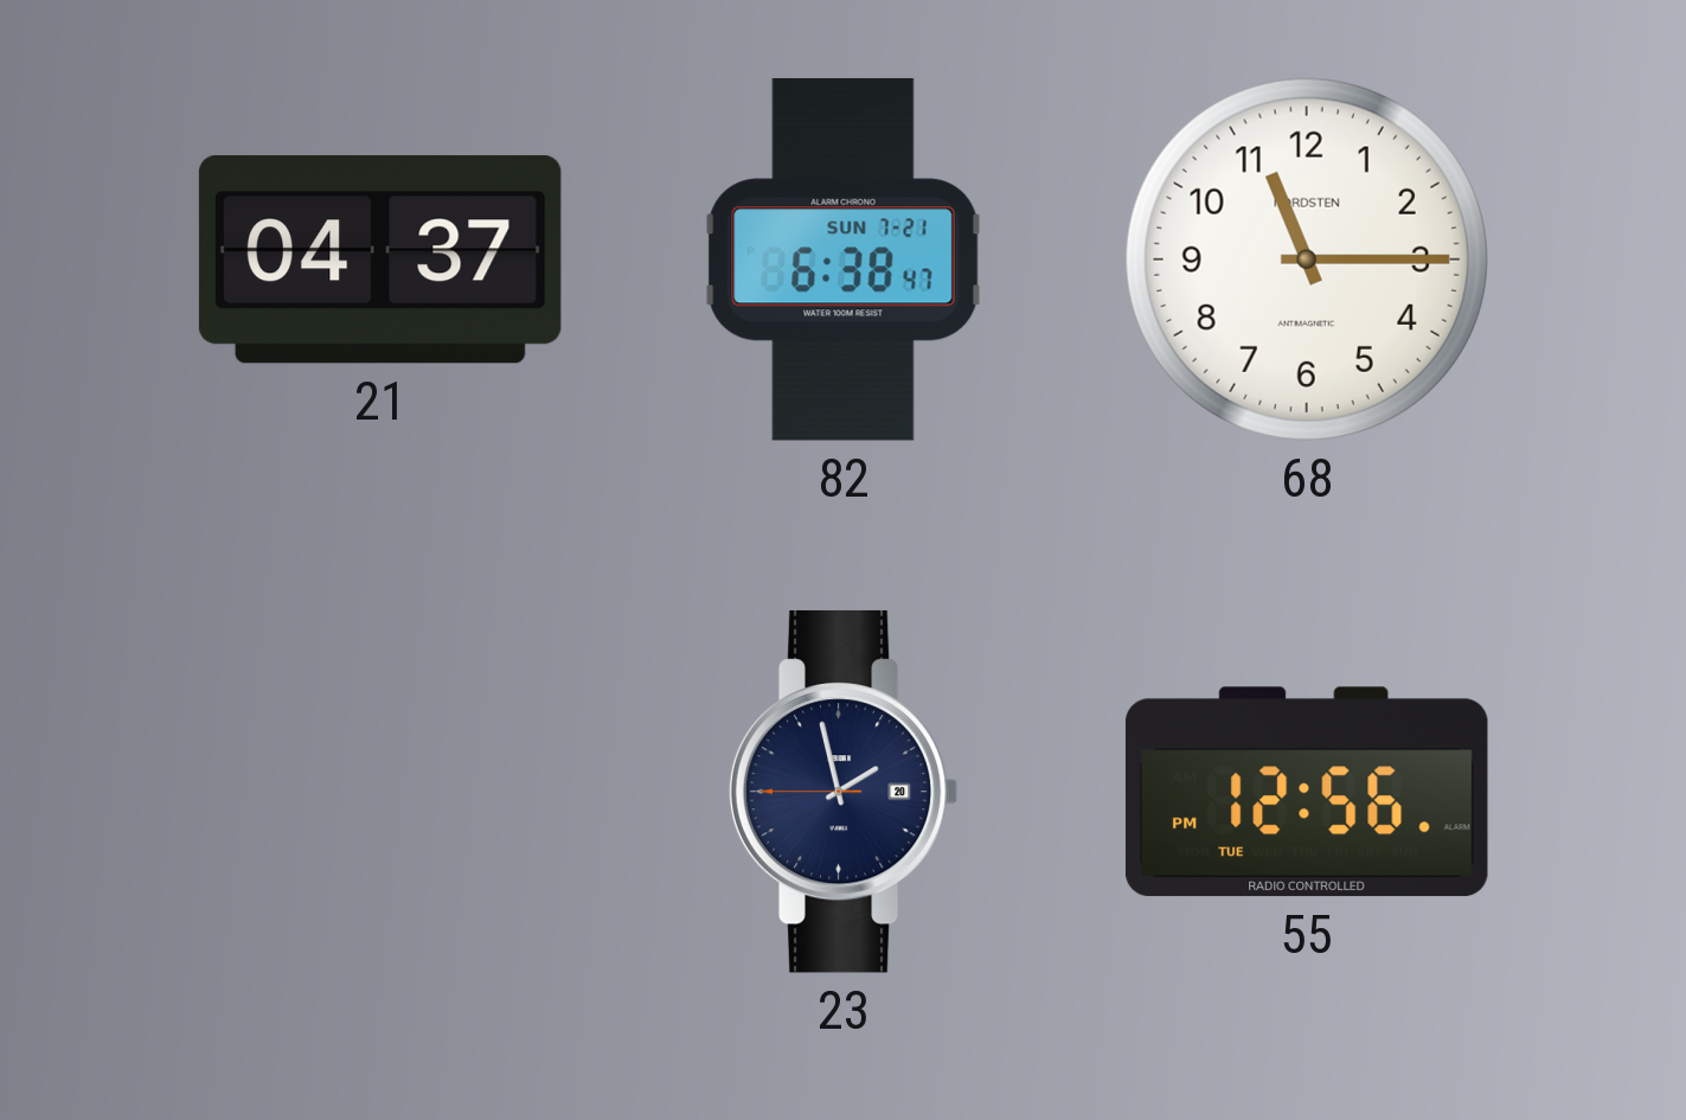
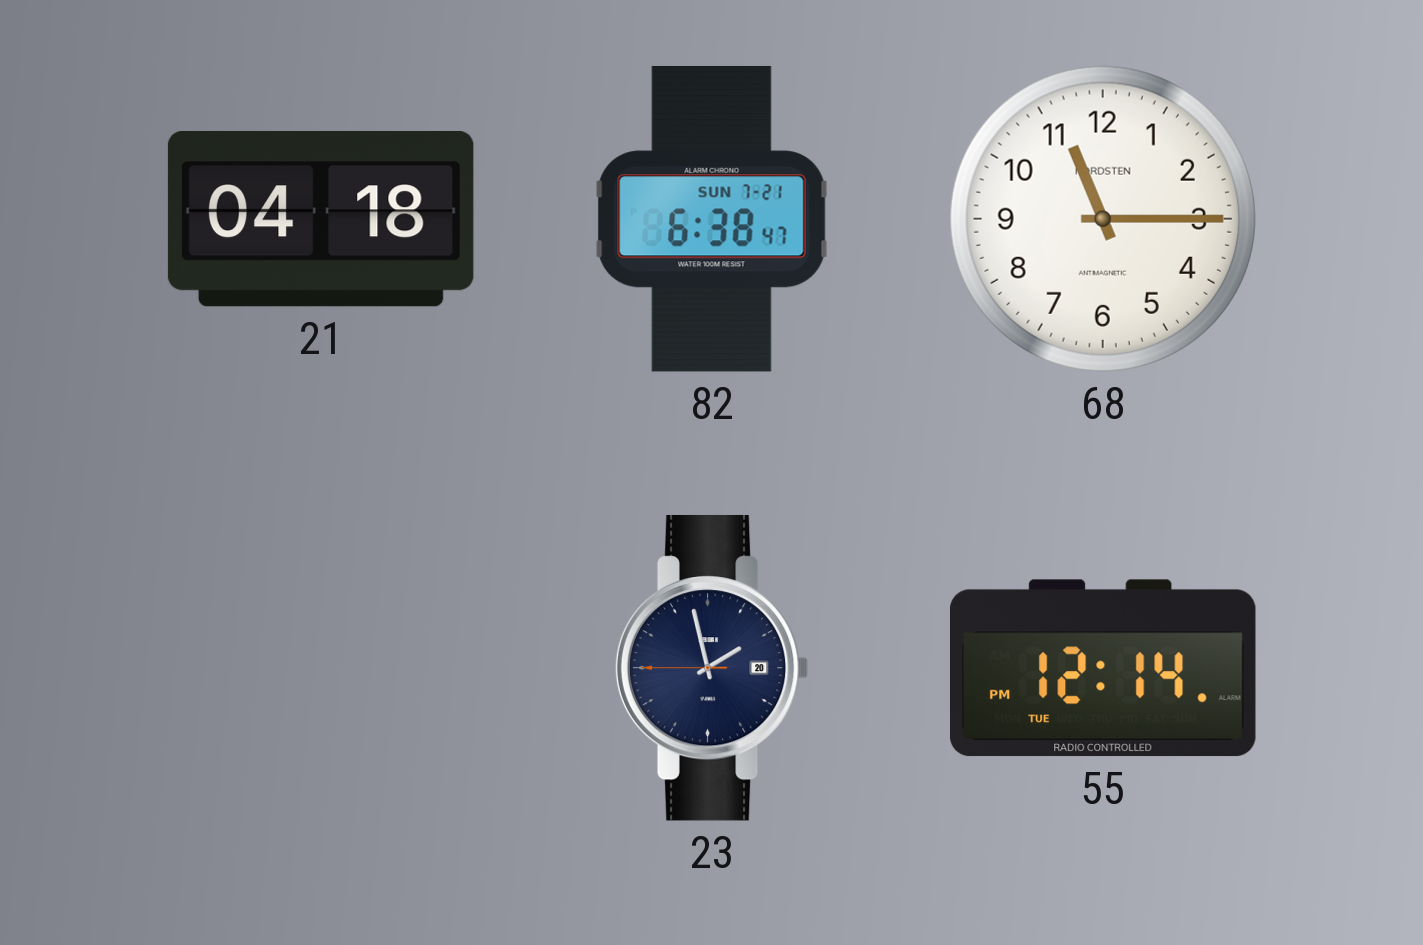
21: 04:37 -> 04:18 (321, 219)
55: 12:56 -> 12:14 (1103, 668)
